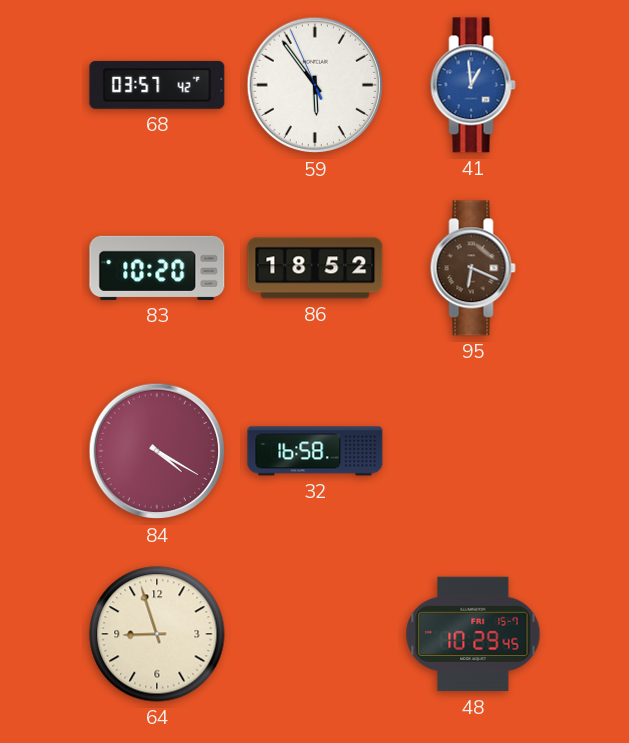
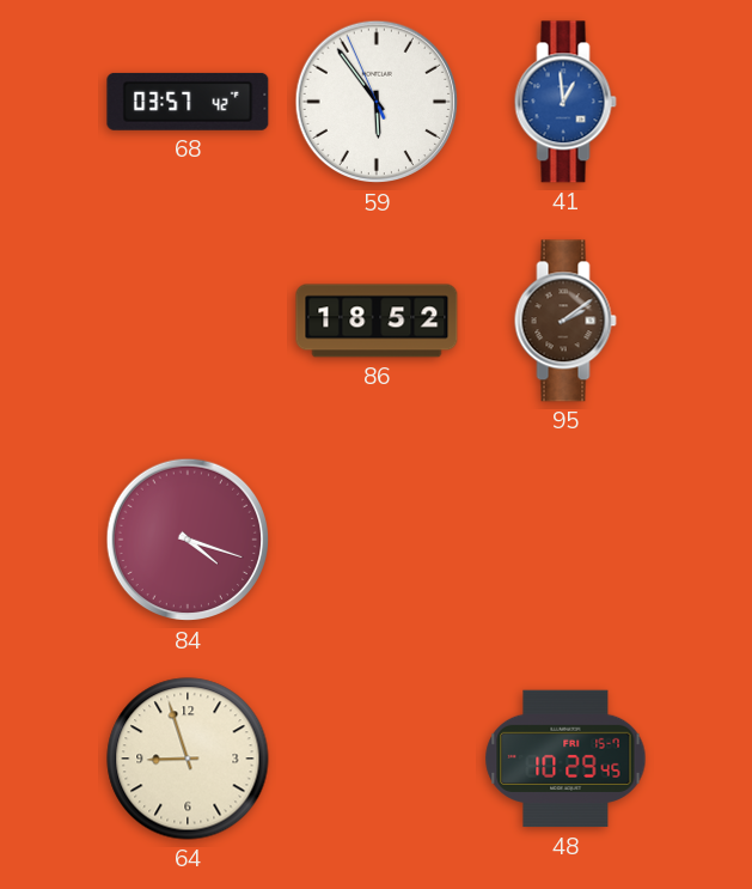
83: 10:20 -> none (157, 268)
95: 6:19 -> 2:09 (565, 321)
84: 4:20 -> 4:18 (188, 540)
32: 16:58 -> none (315, 451)
